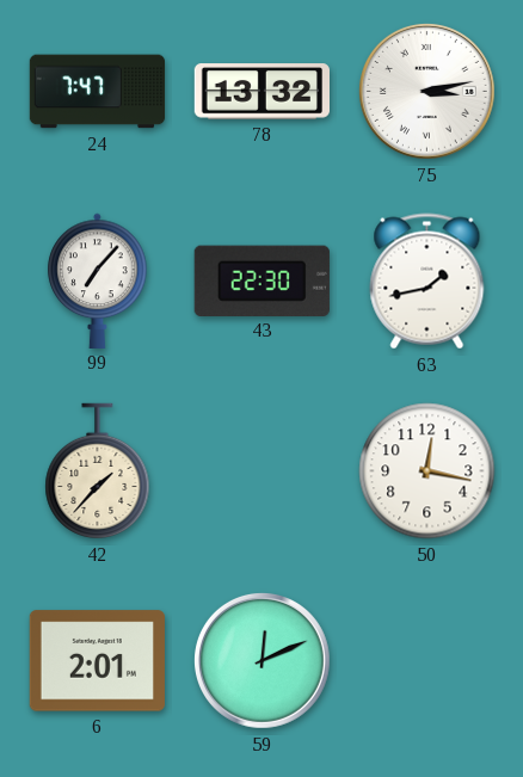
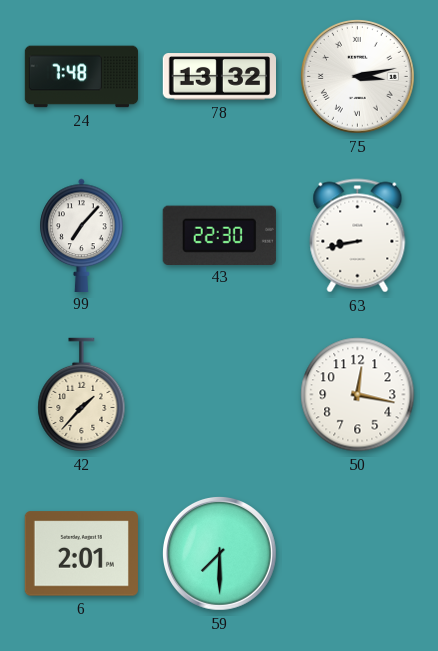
24: 7:47 -> 7:48 (82, 77)
63: 1:43 -> 8:43 (358, 236)
59: 12:11 -> 7:30 (219, 553)
